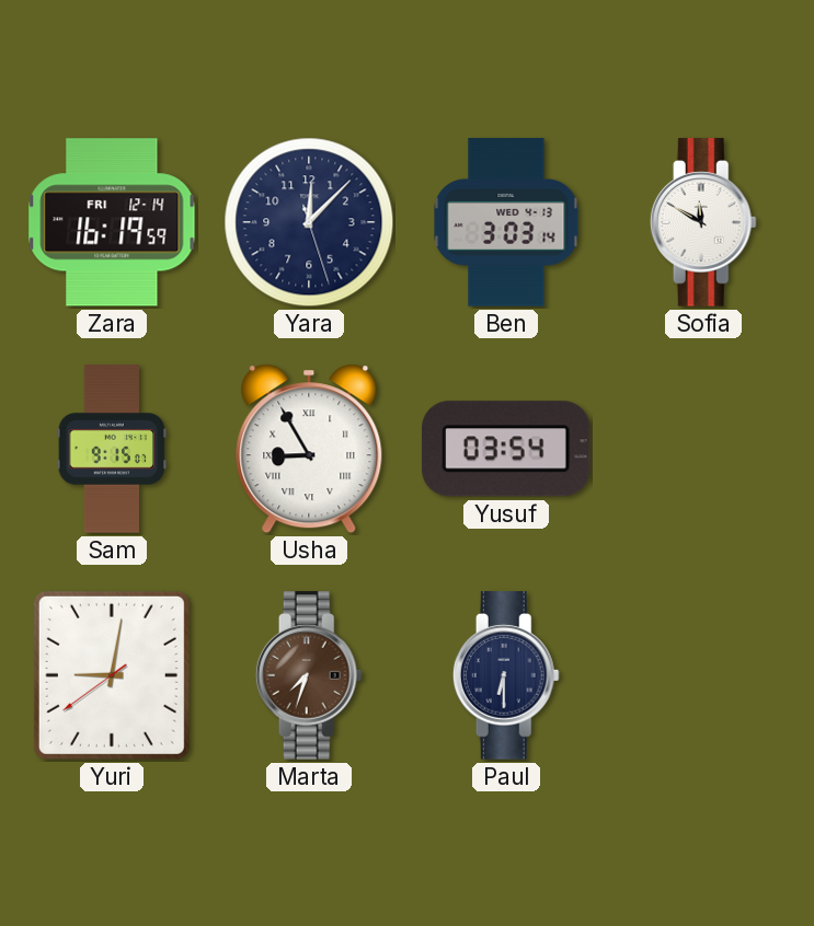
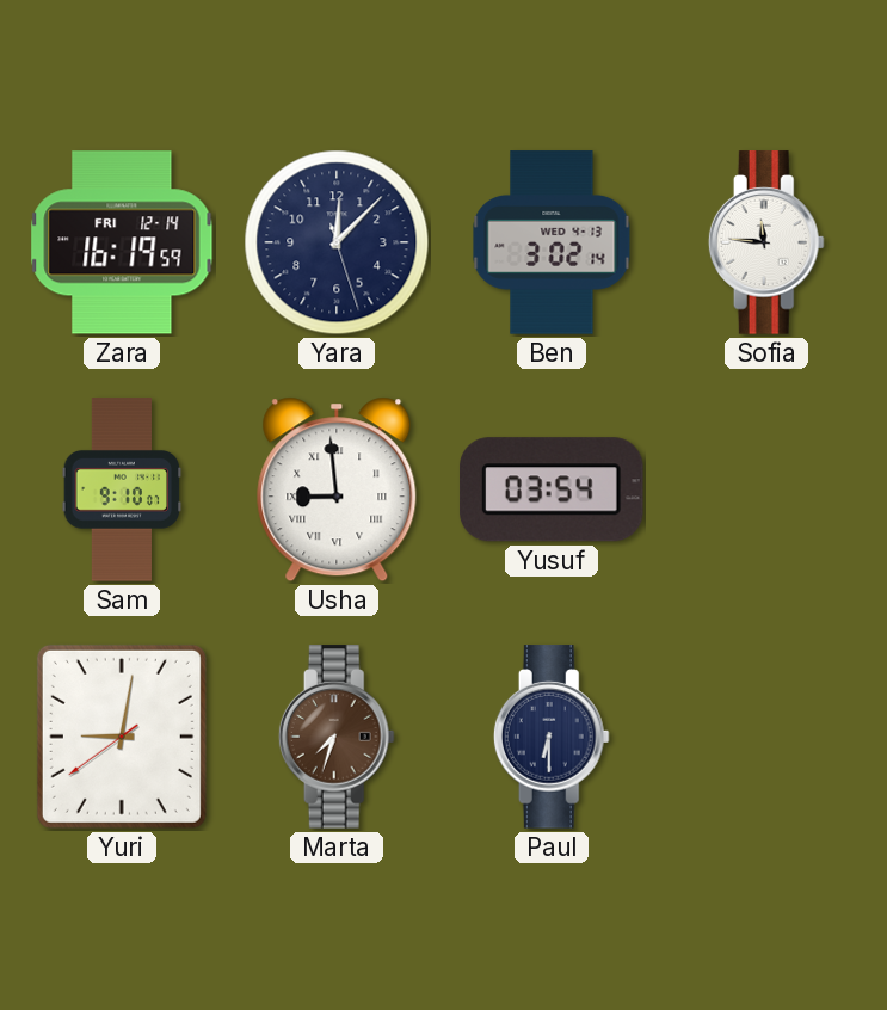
Ben: 3:03 -> 3:02 (552, 242)
Sofia: 11:50 -> 11:46 (766, 242)
Sam: 9:15 -> 9:10 (122, 489)
Usha: 8:55 -> 8:59 (337, 489)
